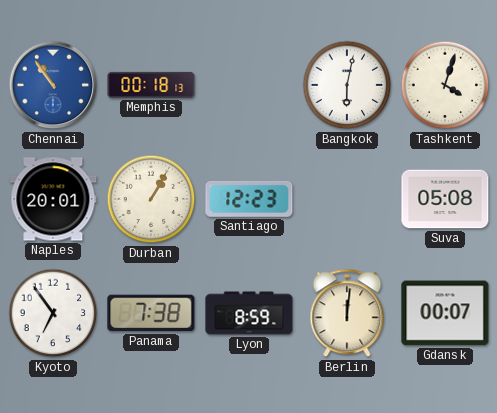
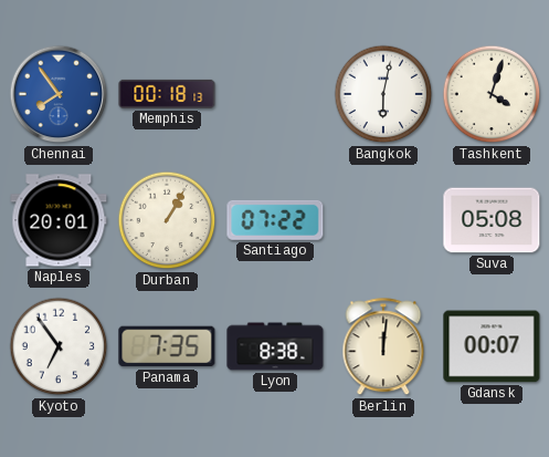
Chennai: 10:54 -> 7:54 (59, 94)
Santiago: 12:23 -> 07:22 (275, 220)
Panama: 7:38 -> 7:35 (167, 346)
Lyon: 8:59 -> 8:38 (275, 346)
